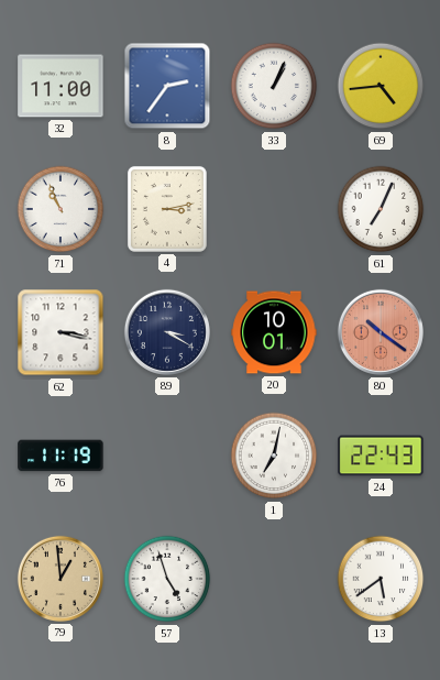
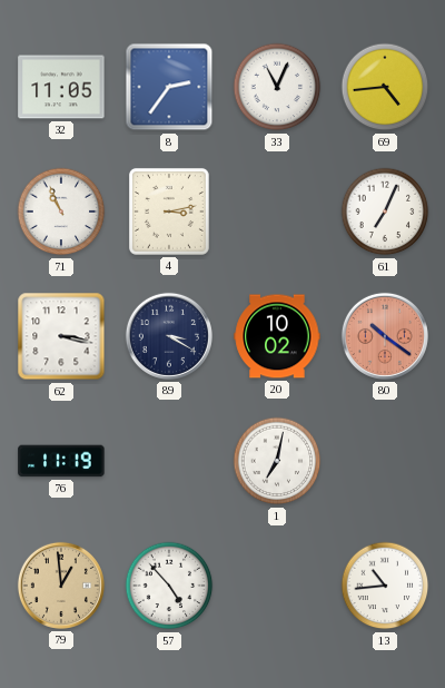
32: 11:00 -> 11:05 (61, 87)
33: 1:04 -> 11:04 (277, 87)
20: 10:01 -> 10:02 (277, 336)
24: 22:43 -> none (381, 456)
57: 4:57 -> 4:53 (169, 586)
13: 5:39 -> 10:44 (385, 586)
